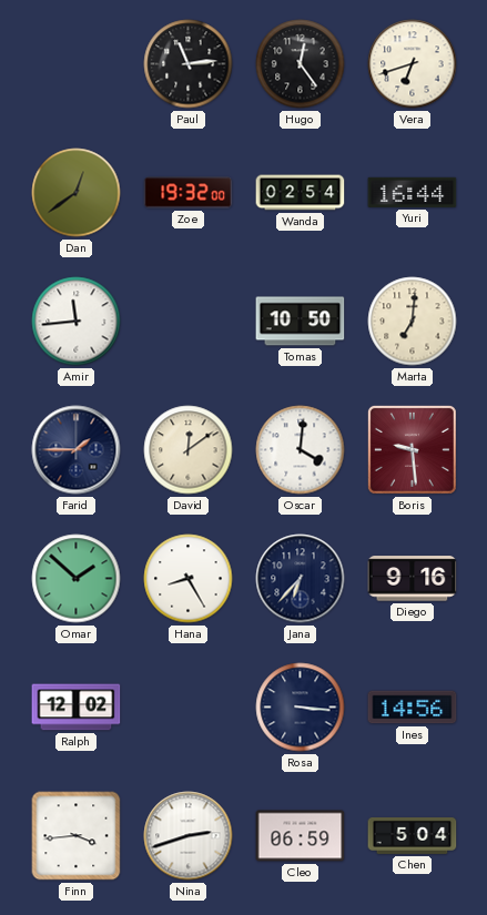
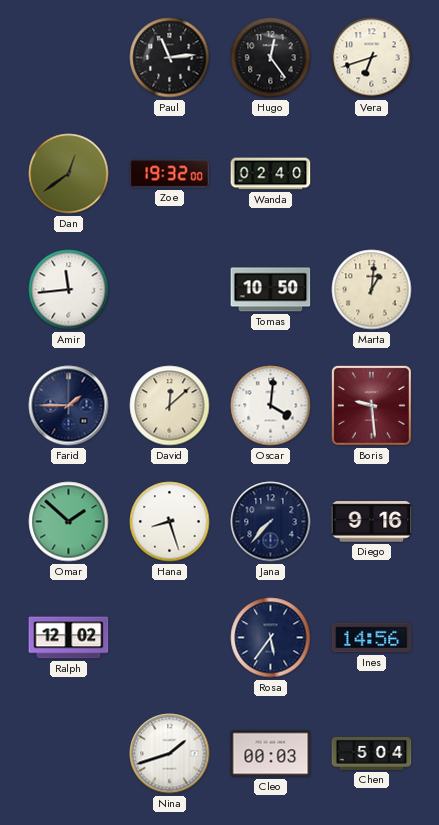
Wanda: 02:54 -> 02:40 (271, 174)
Yuri: 16:44 -> none (413, 192)
Marta: 7:01 -> 1:01 (372, 290)
David: 12:09 -> 12:08 (170, 406)
Hana: 8:25 -> 8:27 (170, 522)
Jana: 6:37 -> 7:37 (271, 522)
Rosa: 3:16 -> 5:36 (271, 638)
Finn: 3:44 -> none (77, 836)
Nina: 2:42 -> 1:42 (170, 754)
Cleo: 06:59 -> 00:03 (271, 754)
